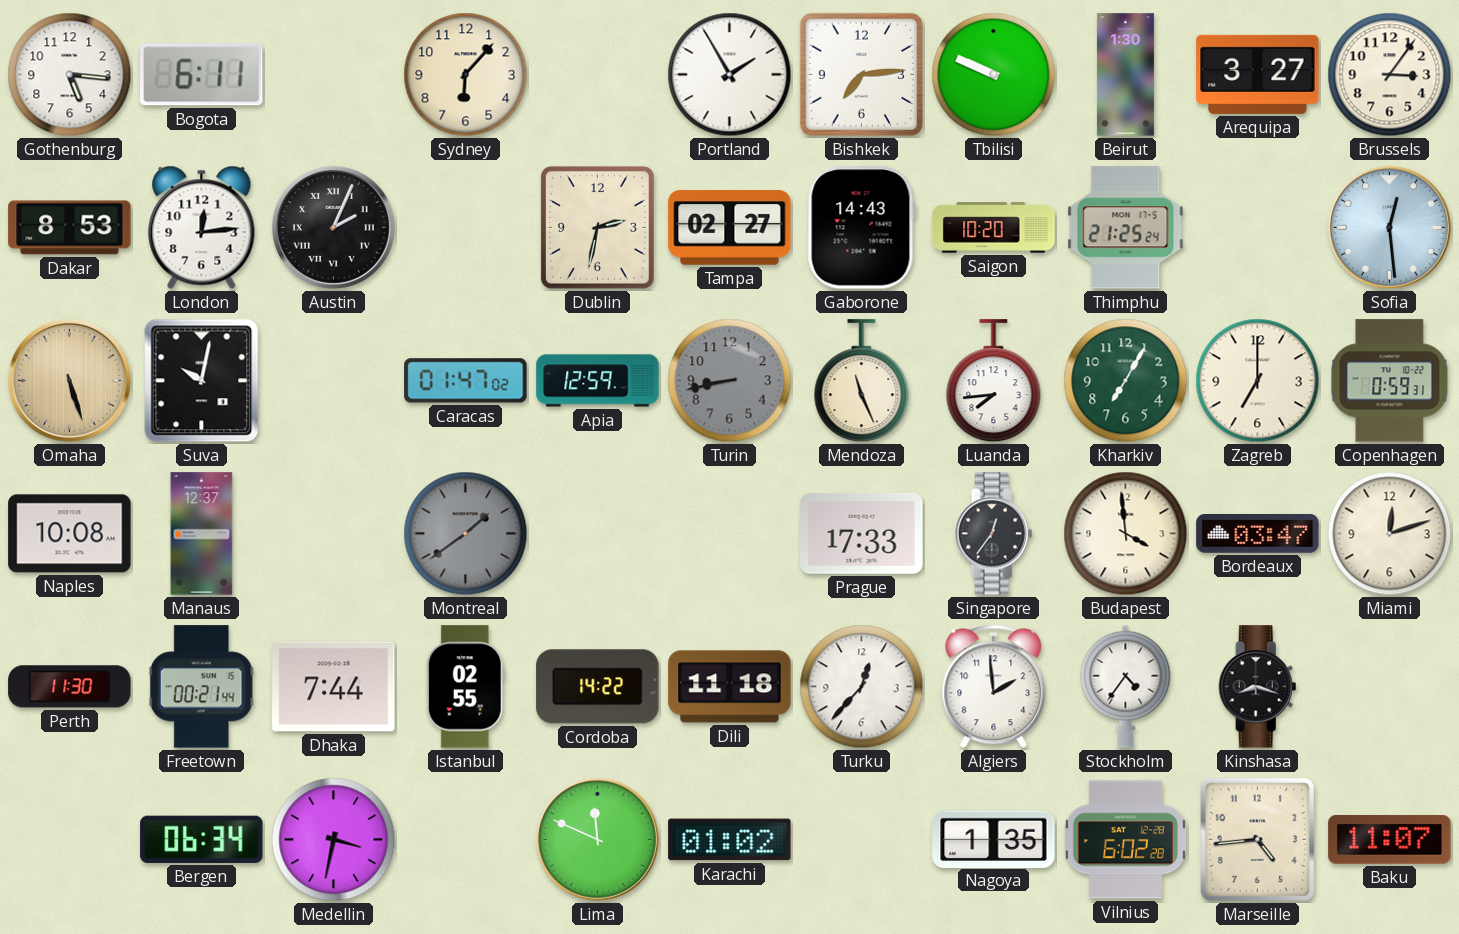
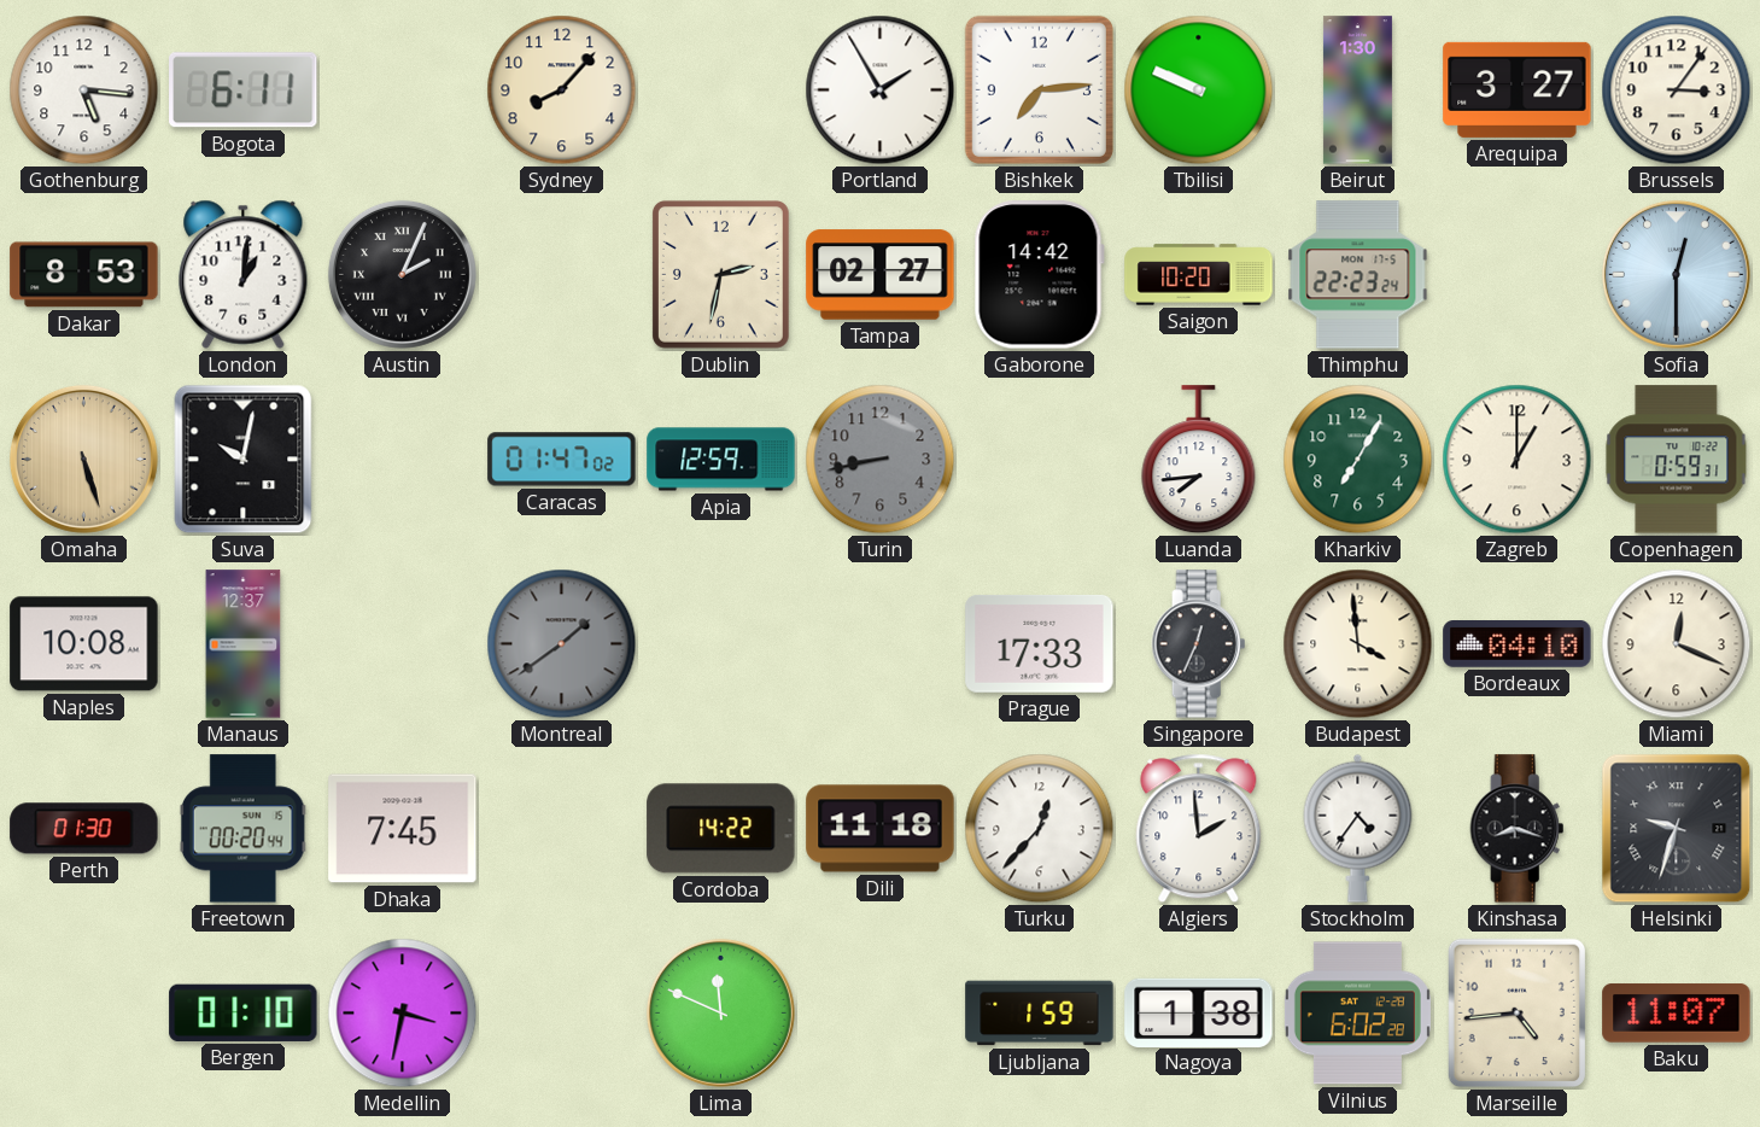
Sydney: 6:07 -> 8:07 (562, 90)
London: 12:14 -> 1:01 (244, 274)
Gaborone: 14:43 -> 14:42 (1039, 275)
Thimphu: 21:25 -> 22:23 (1358, 275)
Sofia: 12:29 -> 12:30 (1676, 274)
Mendoza: 11:26 -> none (862, 381)
Zagreb: 7:00 -> 1:00 (1518, 460)
Singapore: 12:36 -> 12:34 (1199, 644)
Bordeaux: 03:47 -> 04:10 (1518, 644)
Miami: 12:12 -> 12:19 (1677, 644)
Perth: 11:30 -> 01:30 (84, 829)
Freetown: 00:21 -> 00:20 (242, 829)
Dhaka: 7:44 -> 7:45 (403, 829)
Istanbul: 02:55 -> none (465, 687)
Helsinki: none -> 9:33 (1677, 829)
Bergen: 06:34 -> 01:10 (244, 1012)
Karachi: 01:02 -> none (730, 840)
Ljubljana: none -> 1:59 (1040, 1014)
Nagoya: 1:35 -> 1:38 (1199, 1012)
